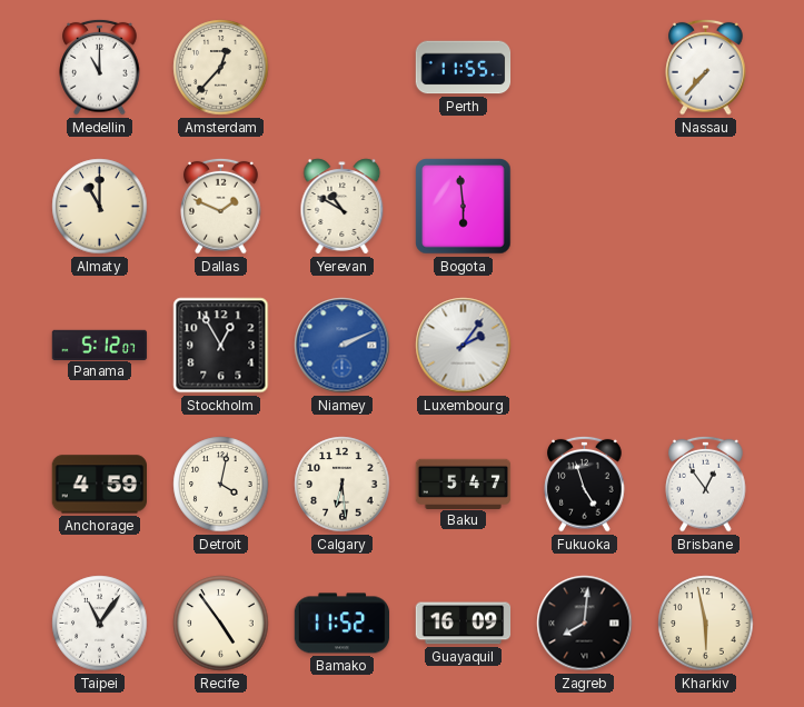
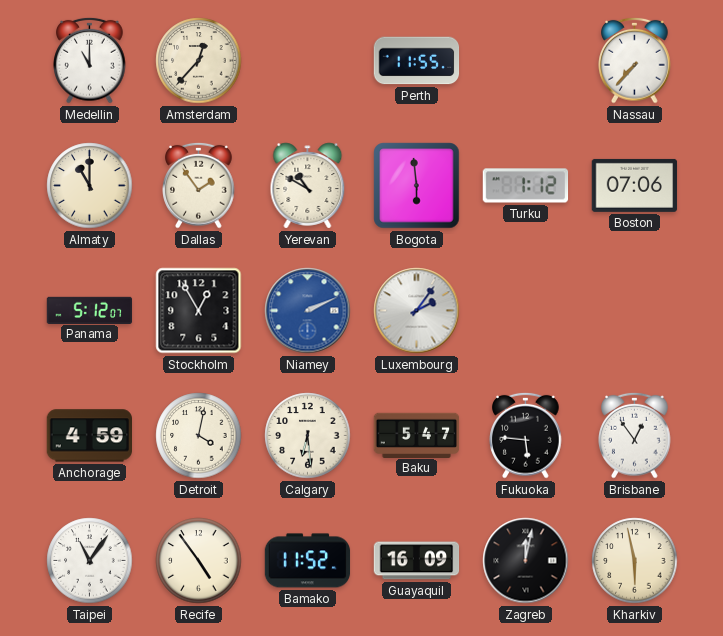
Dallas: 1:49 -> 1:54 (199, 185)
Turku: none -> 1:12 (526, 186)
Boston: none -> 07:06 (635, 185)
Fukuoka: 4:57 -> 5:46 (526, 435)
Zagreb: 8:01 -> 12:02 (526, 561)
